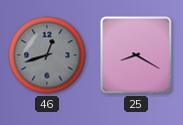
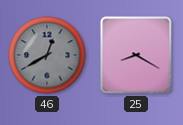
46: 12:42 -> 12:40 (47, 55)
